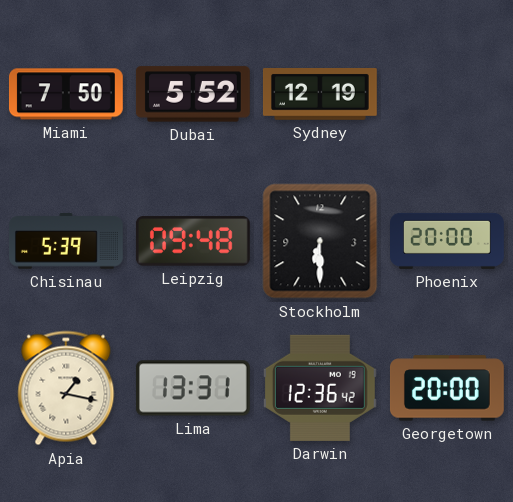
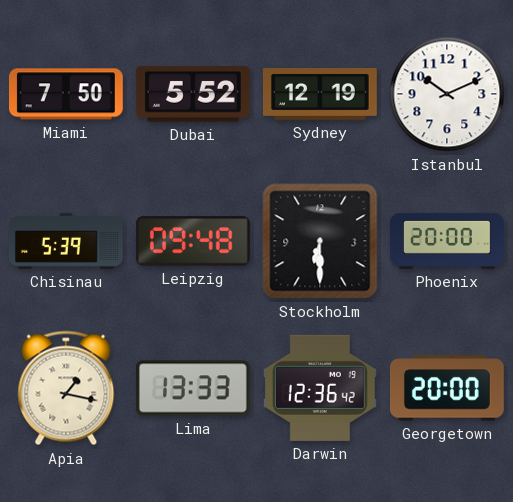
Istanbul: none -> 10:11 (447, 94)
Lima: 13:31 -> 13:33 (193, 388)
